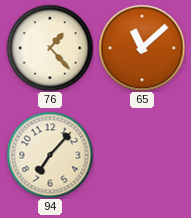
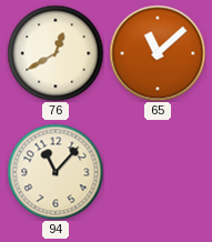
76: 1:23 -> 12:40 (55, 53)
94: 7:07 -> 11:07 (55, 172)
